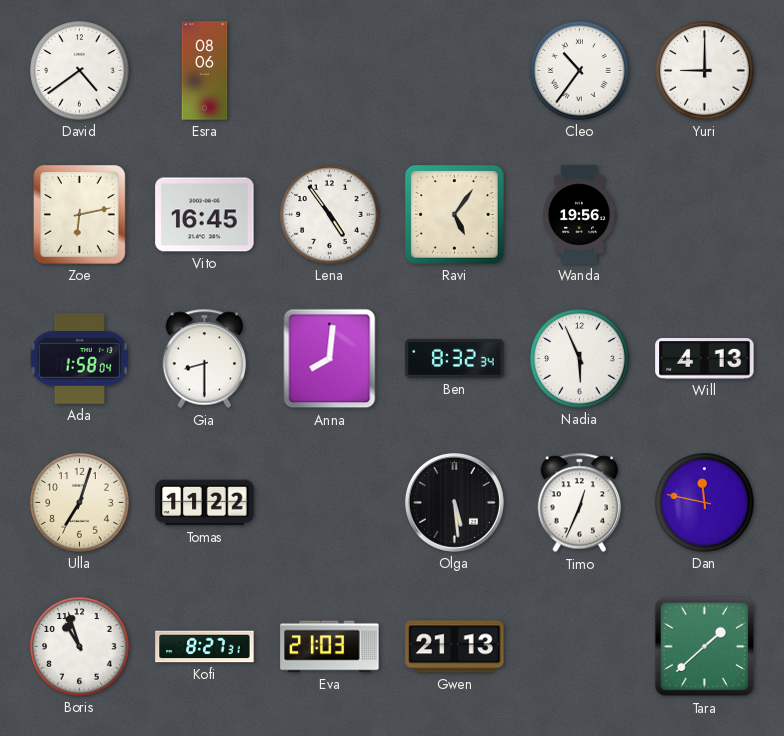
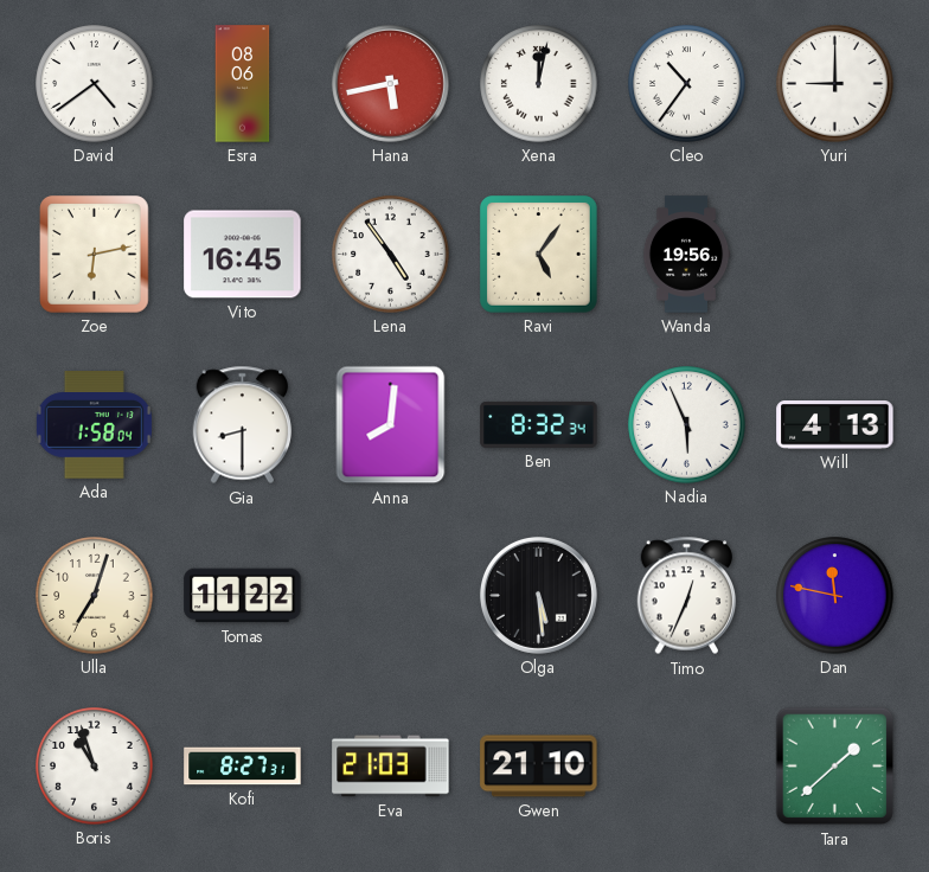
Hana: none -> 5:43 (390, 83)
Xena: none -> 12:02 (539, 84)
Gwen: 21:13 -> 21:10 (539, 767)
